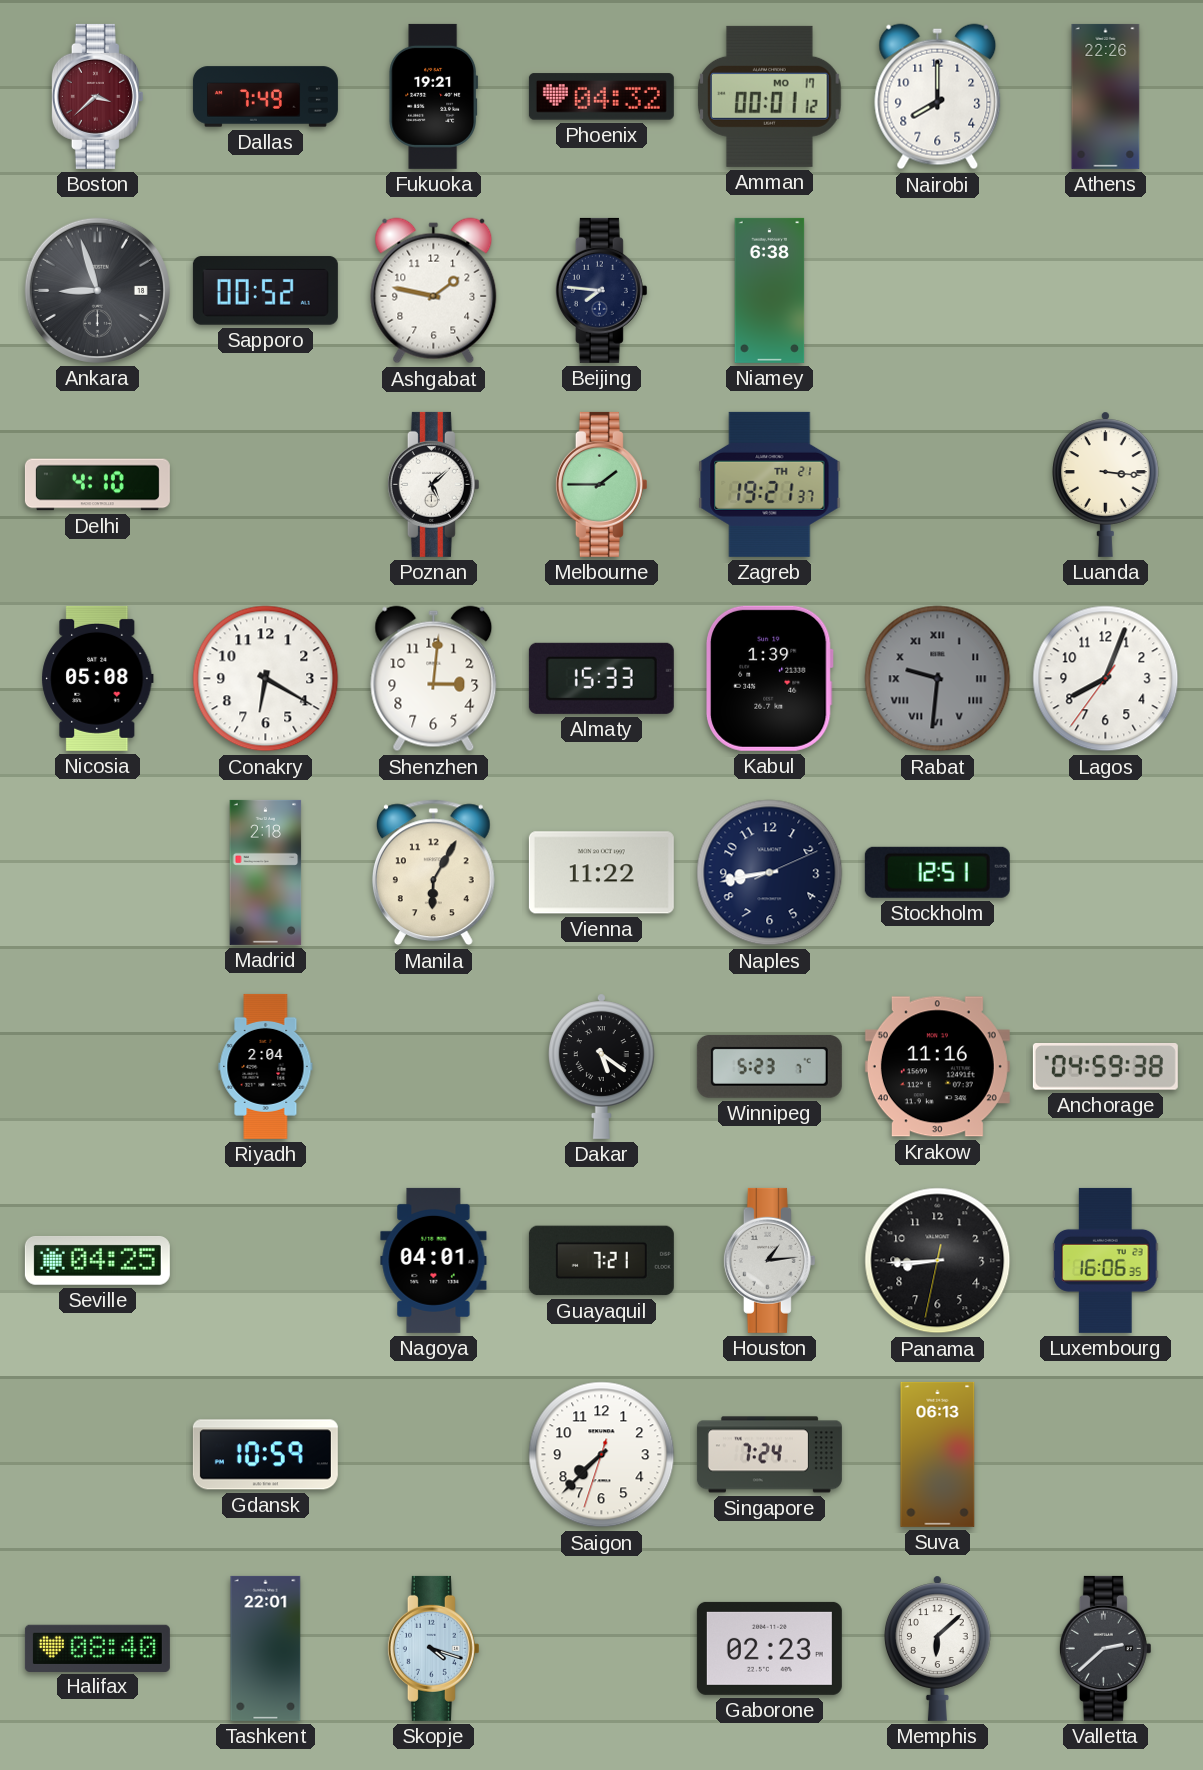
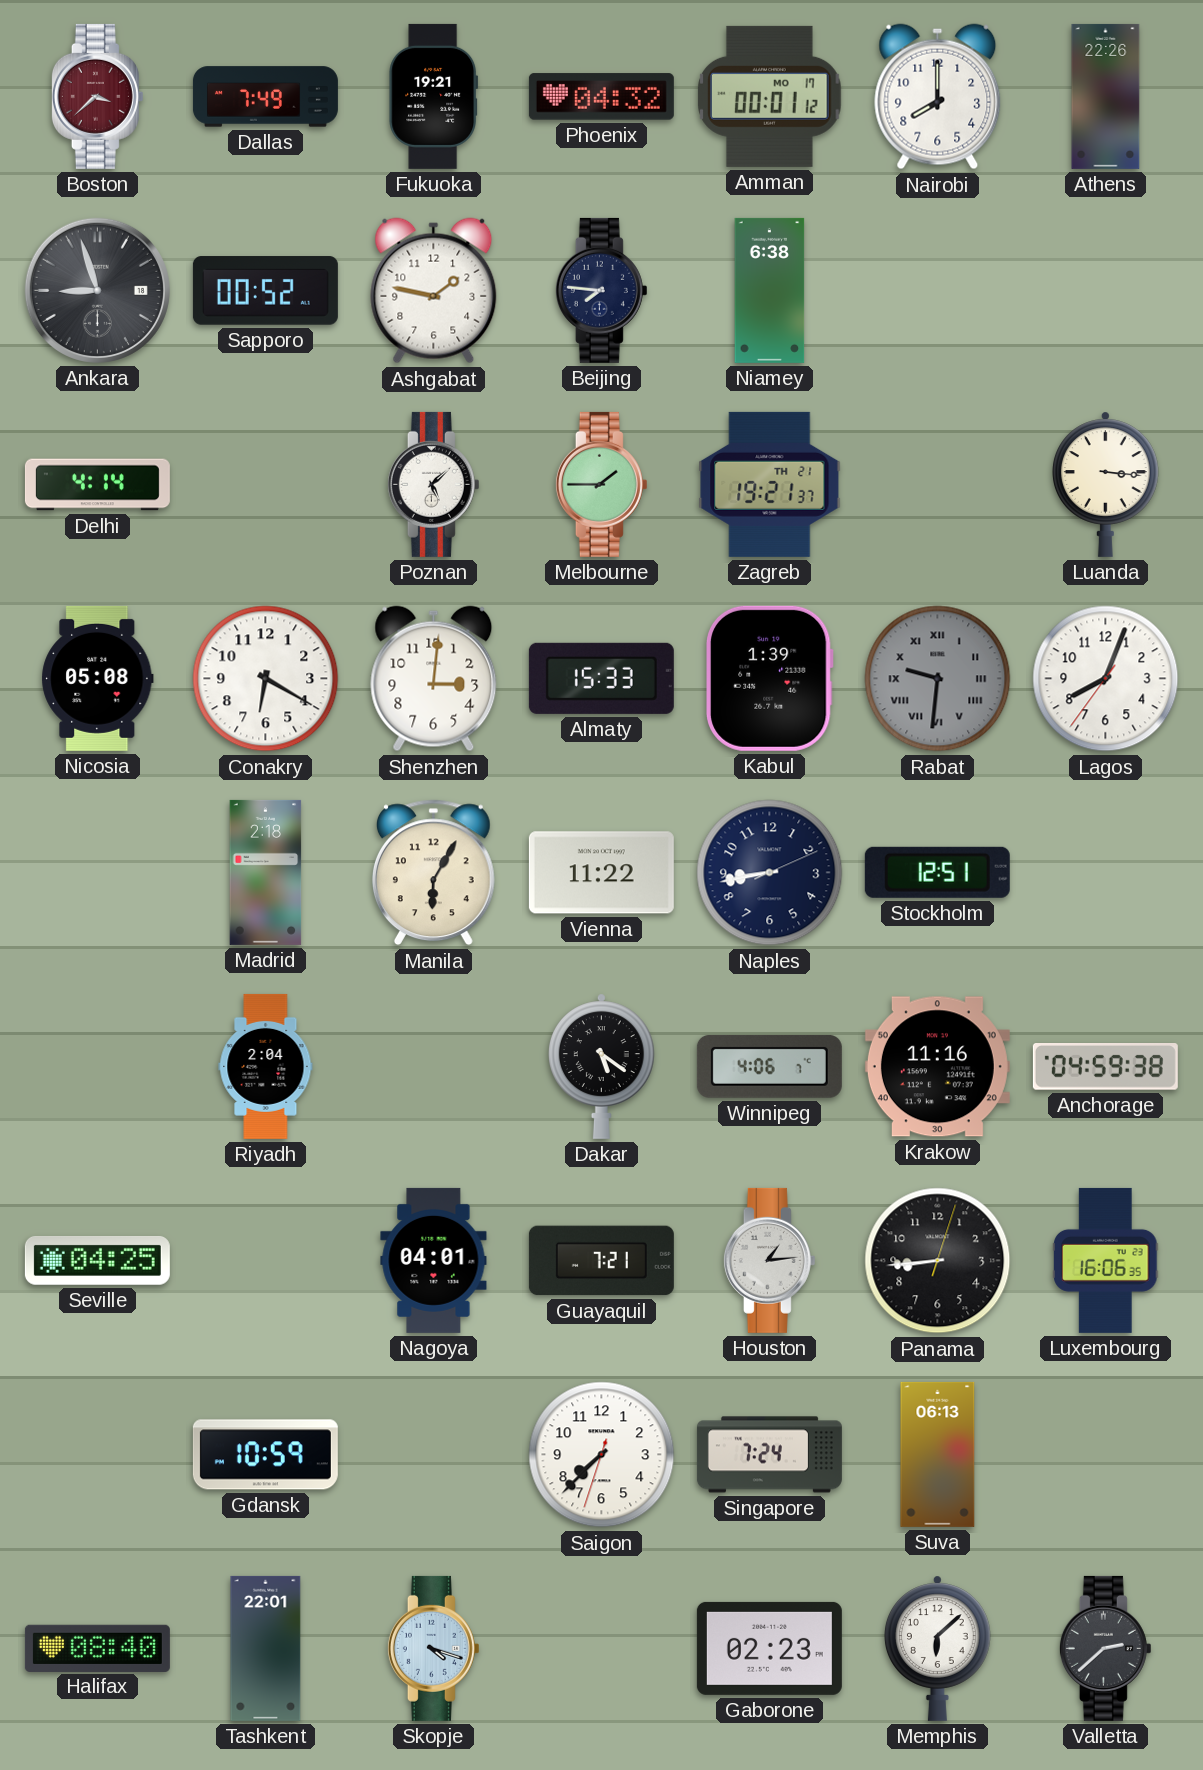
Delhi: 4:10 -> 4:14 (97, 485)
Winnipeg: 5:23 -> 4:06 (769, 1066)
Panama: 8:44:32 -> 8:44:03 (938, 1261)
